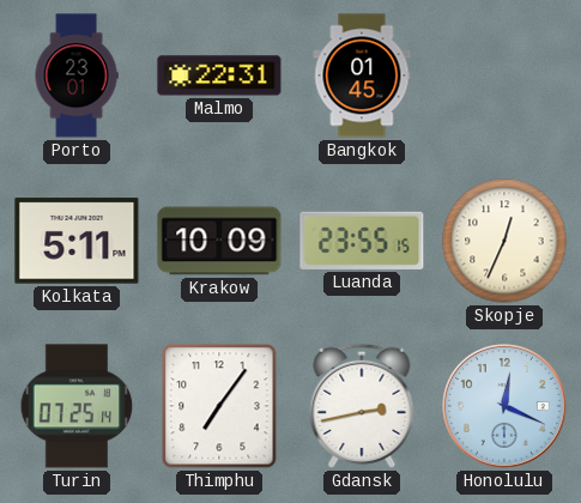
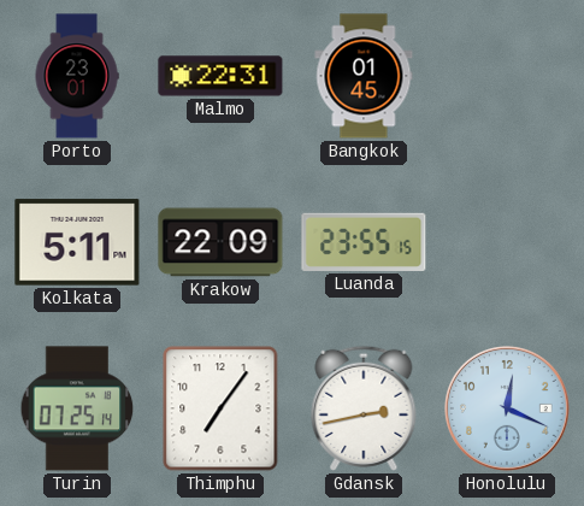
Krakow: 10:09 -> 22:09 (220, 242)
Skopje: 12:34 -> none (504, 241)
